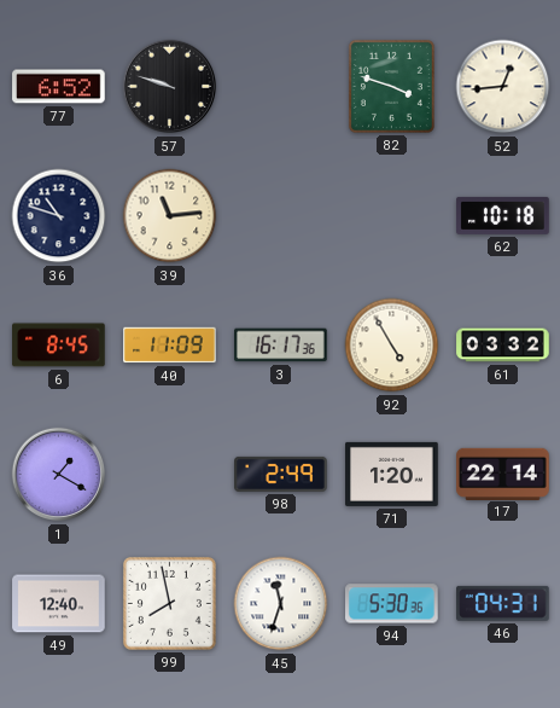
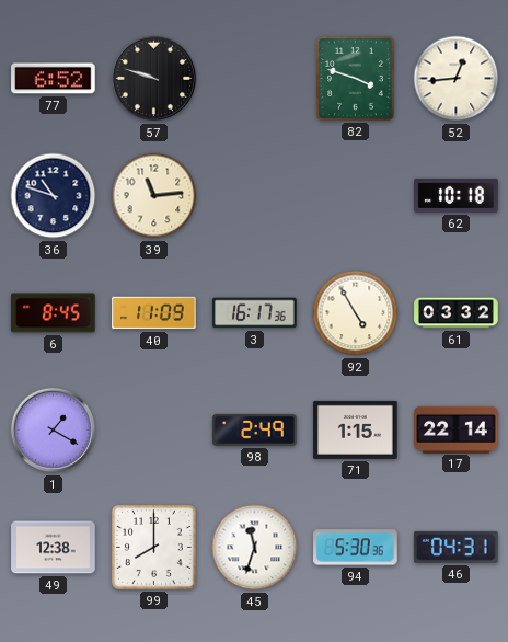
71: 1:20 -> 1:15 (356, 429)
49: 12:40 -> 12:38 (54, 548)
99: 7:58 -> 8:00 (153, 547)
